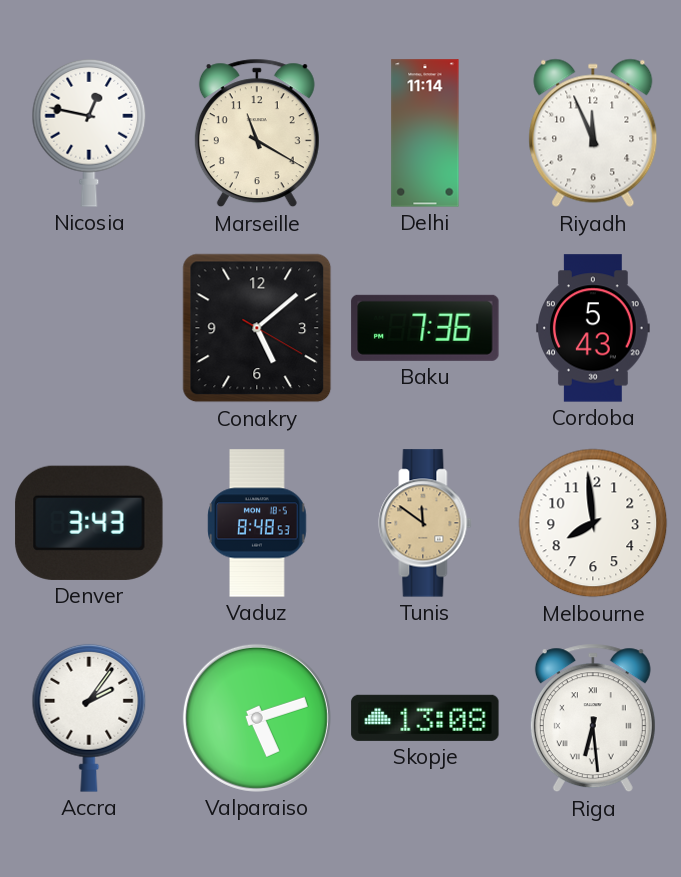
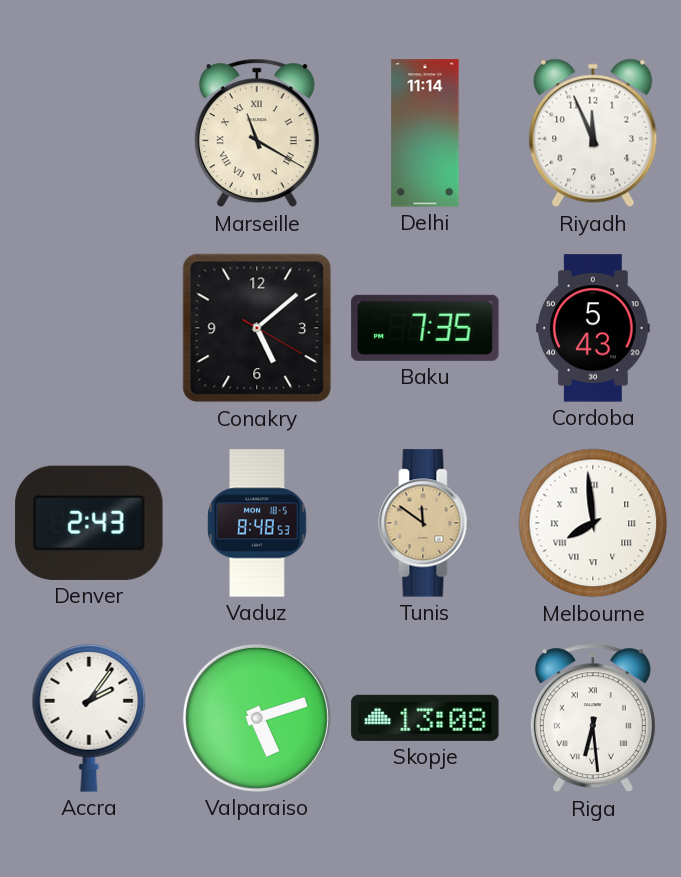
Nicosia: 12:47 -> none (89, 133)
Marseille numerals: Arabic -> Roman (257, 133)
Baku: 7:36 -> 7:35 (425, 328)
Denver: 3:43 -> 2:43 (89, 523)
Melbourne numerals: Arabic -> Roman (593, 523)
